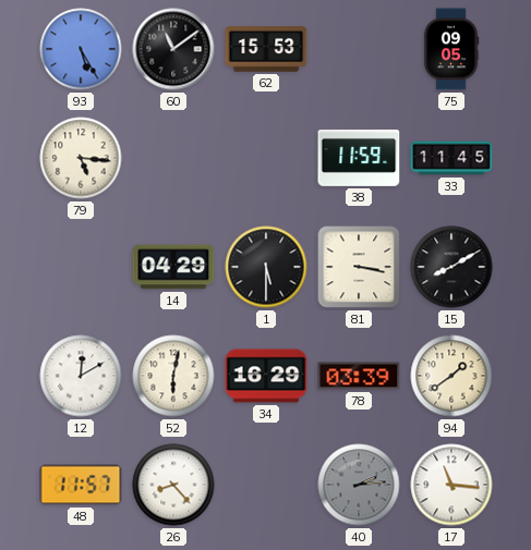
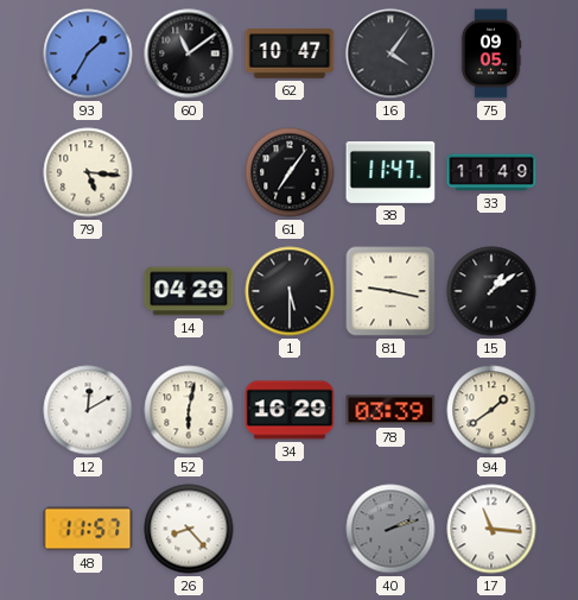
93: 5:25 -> 1:35 (88, 53)
62: 15:53 -> 10:47 (290, 53)
16: none -> 4:06 (390, 53)
61: none -> 7:06 (290, 172)
38: 11:59 -> 11:47 (390, 172)
33: 11:45 -> 11:49 (491, 172)
81: 3:17 -> 9:17 (390, 291)
15: 8:10 -> 1:09 (491, 291)
40: 2:14 -> 2:12 (390, 529)
